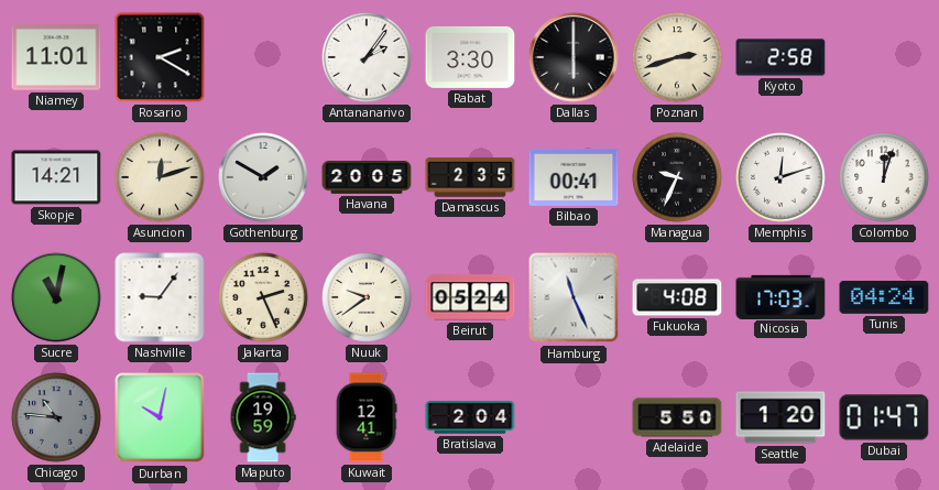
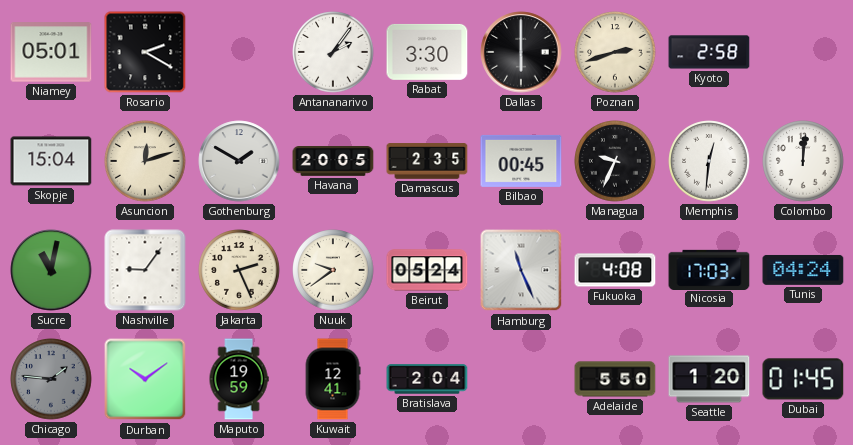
Niamey: 11:01 -> 05:01 (51, 52)
Skopje: 14:21 -> 15:04 (51, 161)
Bilbao: 00:41 -> 00:45 (521, 161)
Memphis: 12:12 -> 12:31 (709, 161)
Colombo: 12:03 -> 12:01 (803, 161)
Chicago: 10:46 -> 1:46 (51, 379)
Durban: 10:02 -> 10:09 (145, 379)
Dubai: 01:47 -> 01:45 (803, 379)
